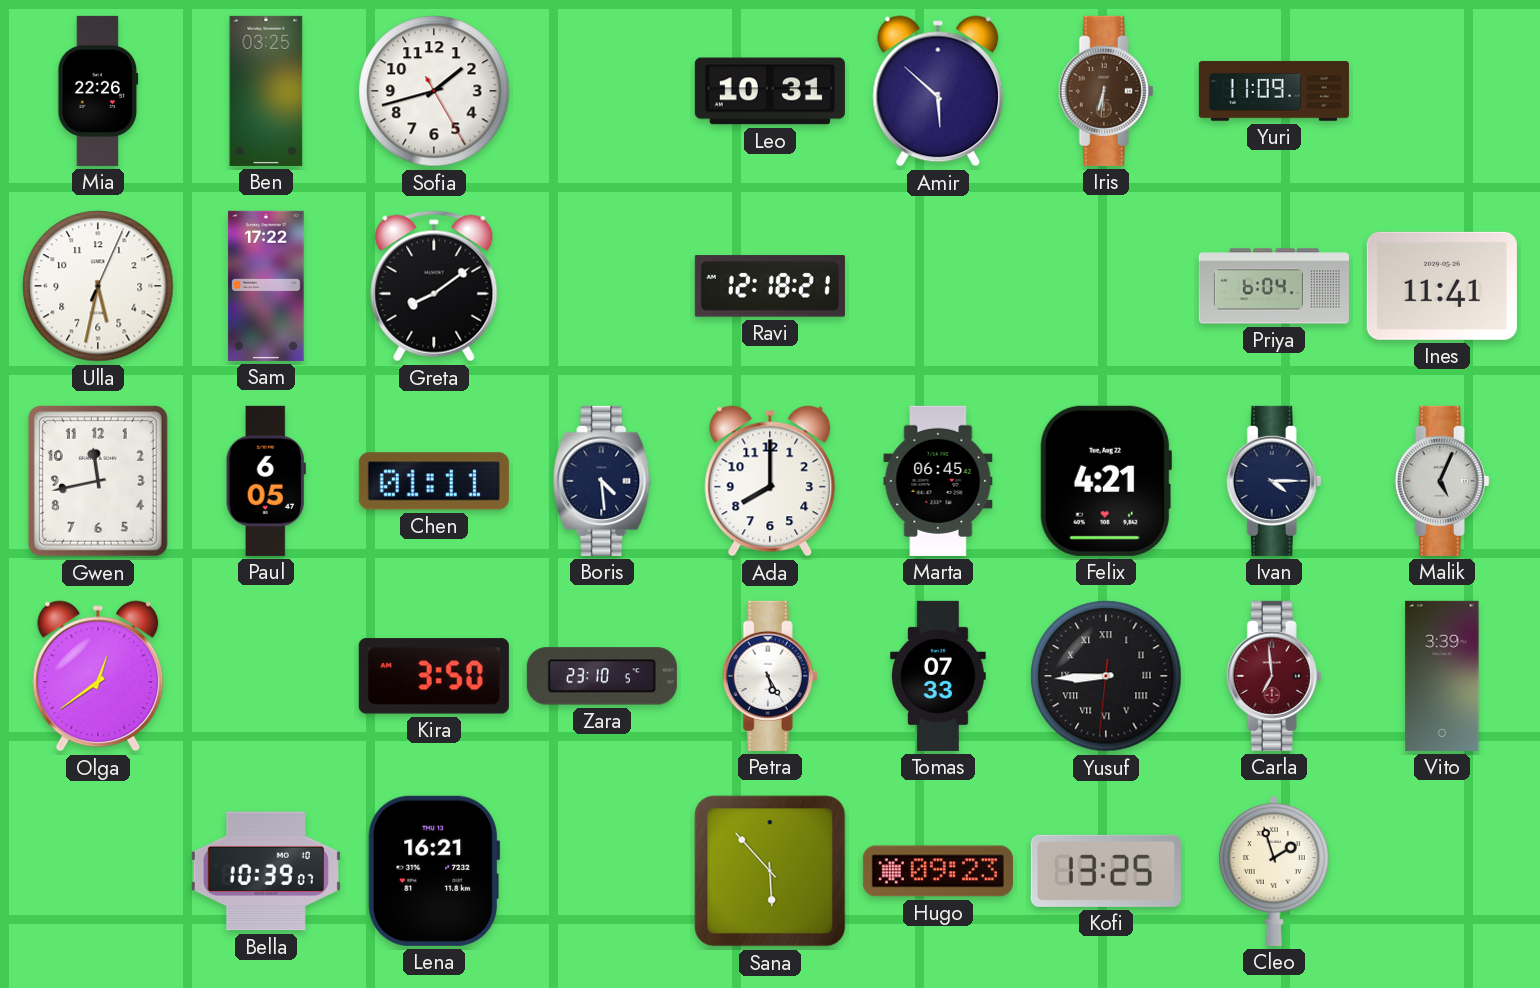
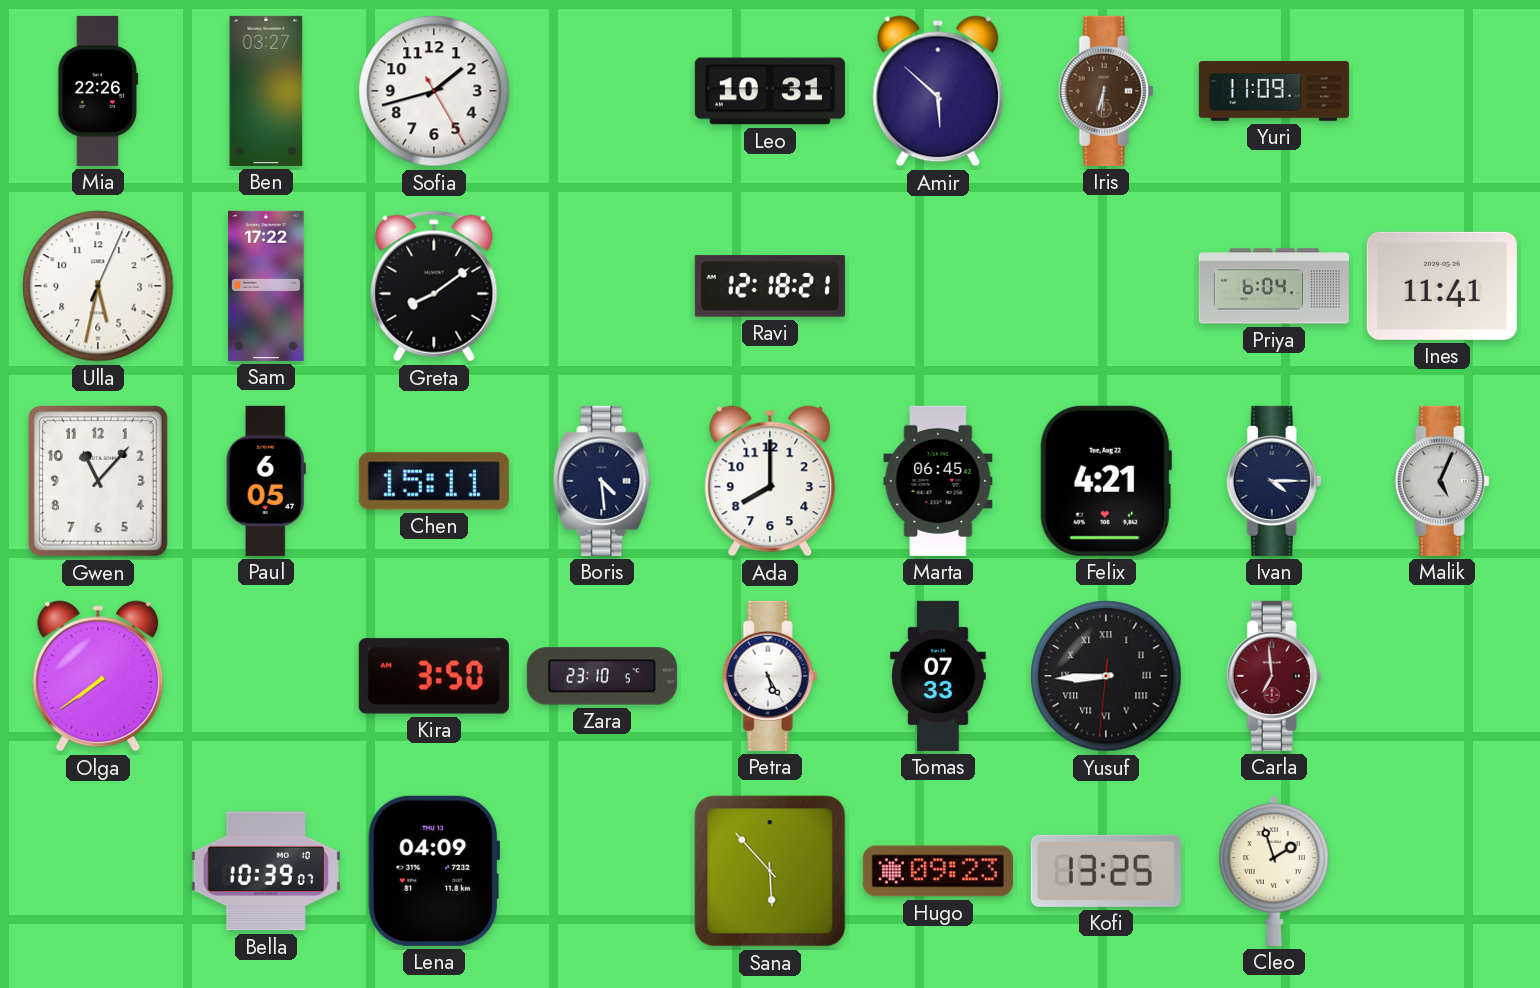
Ben: 03:25 -> 03:27 (266, 91)
Gwen: 11:43 -> 11:07 (98, 481)
Chen: 01:11 -> 15:11 (434, 481)
Olga: 12:39 -> 7:39 (98, 676)
Vito: 3:39 -> none (1442, 676)
Lena: 16:21 -> 04:09 (434, 871)
